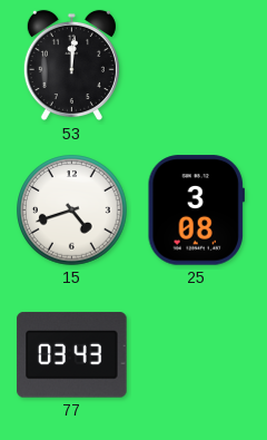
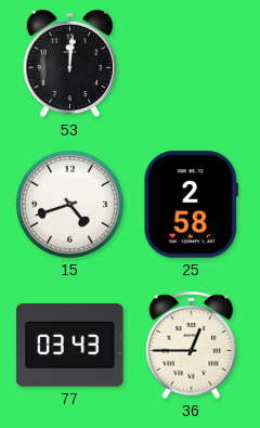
25: 3:08 -> 2:58 (191, 205)
36: none -> 12:45 (192, 345)
